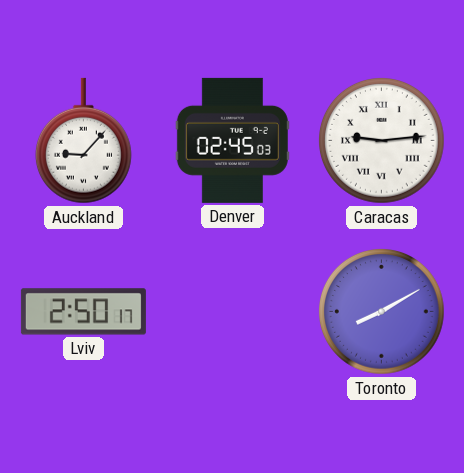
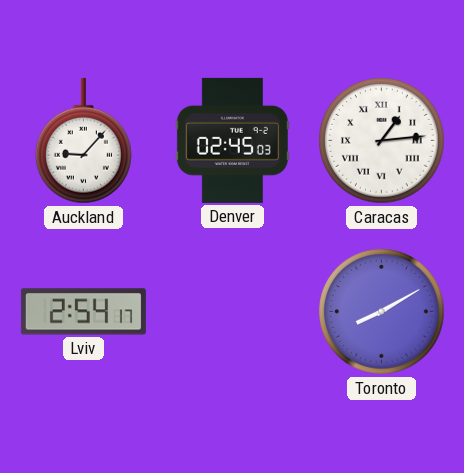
Caracas: 9:14 -> 1:14 (382, 141)
Lviv: 2:50 -> 2:54 (83, 312)
